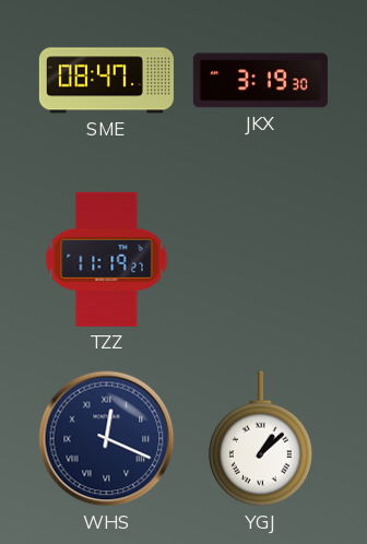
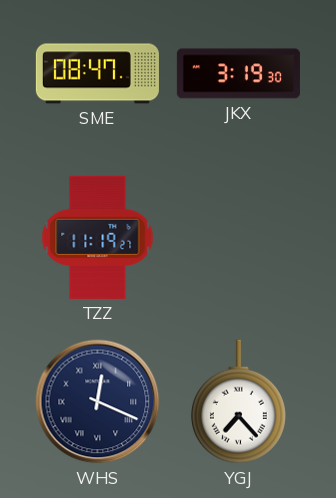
YGJ: 1:08 -> 7:23 (238, 402)
